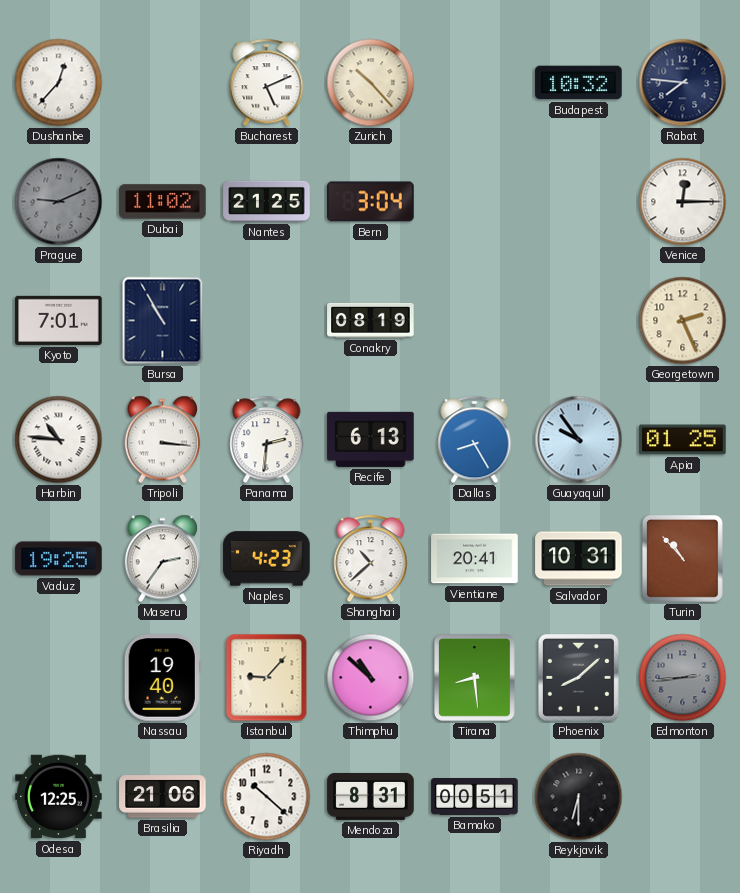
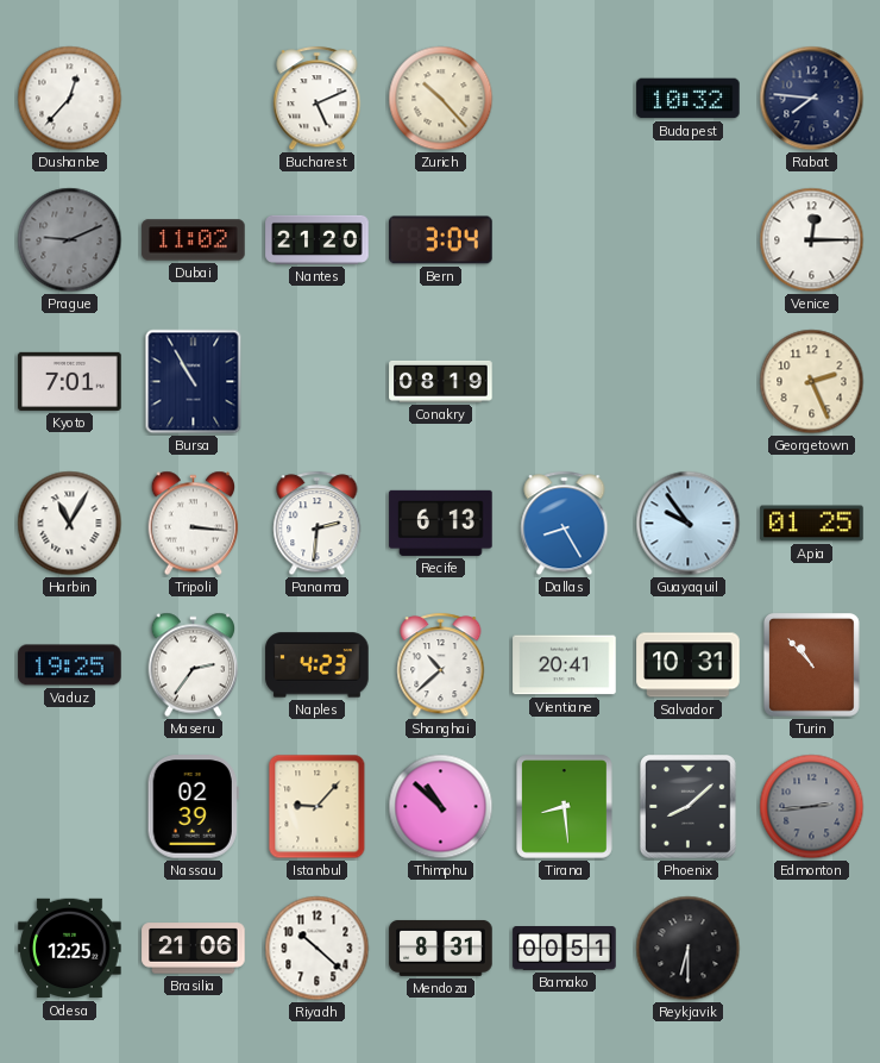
Nantes: 21:25 -> 21:20 (318, 239)
Harbin: 10:46 -> 11:05 (70, 524)
Nassau: 19:40 -> 02:39 (193, 807)
